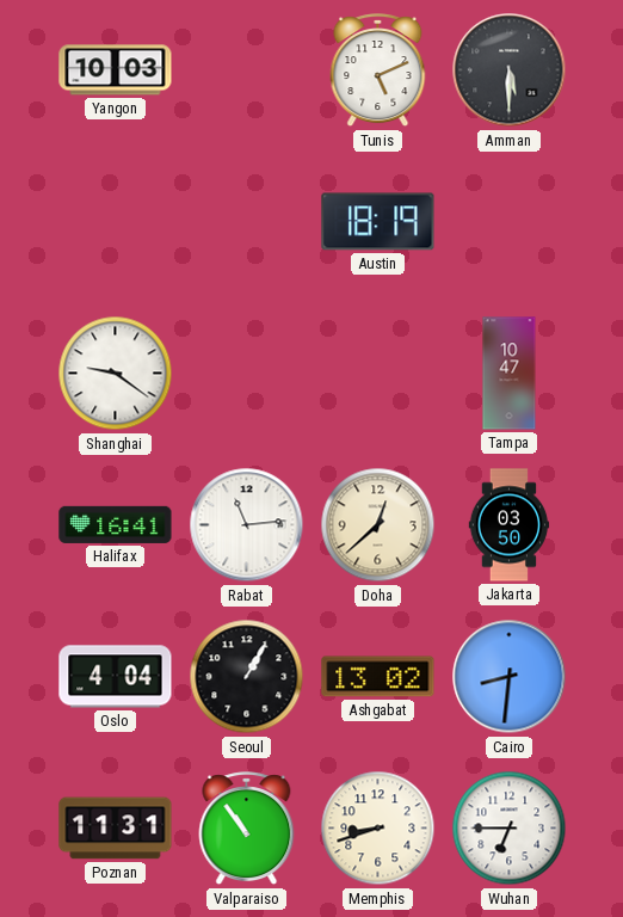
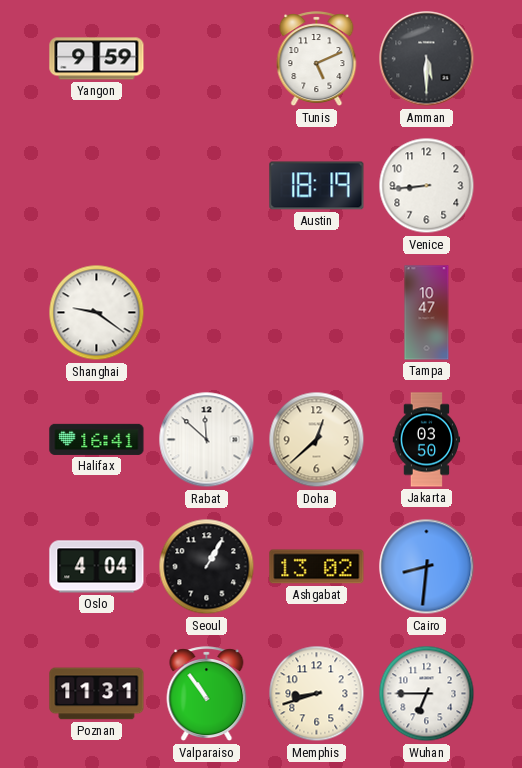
Yangon: 10:03 -> 9:59 (97, 59)
Venice: none -> 8:44 (427, 186)
Rabat: 11:14 -> 11:52 (207, 440)
